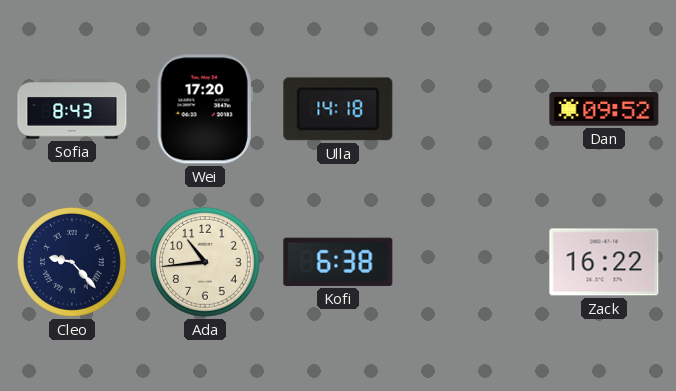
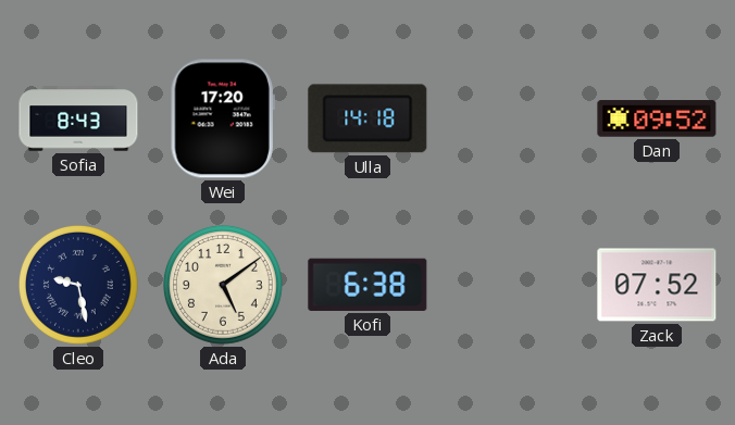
Cleo: 9:23 -> 9:28 (79, 286)
Ada: 10:44 -> 5:09 (224, 286)
Zack: 16:22 -> 07:52 (657, 285)
